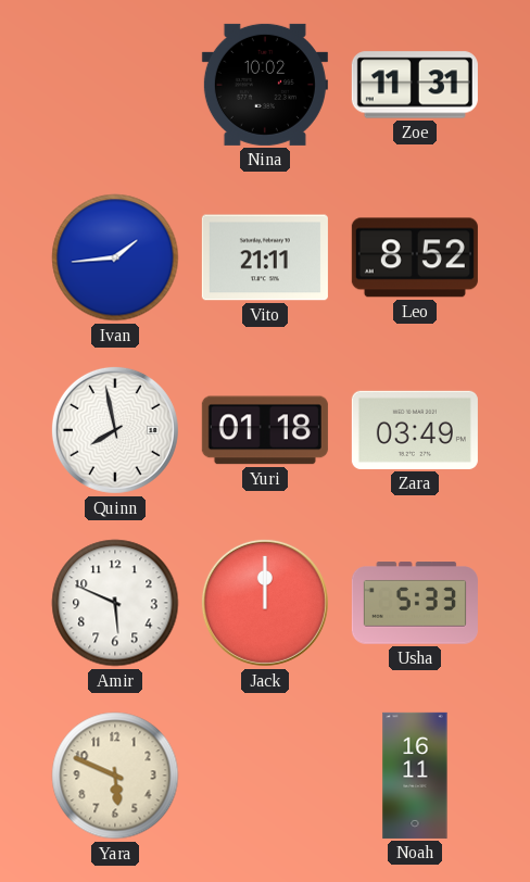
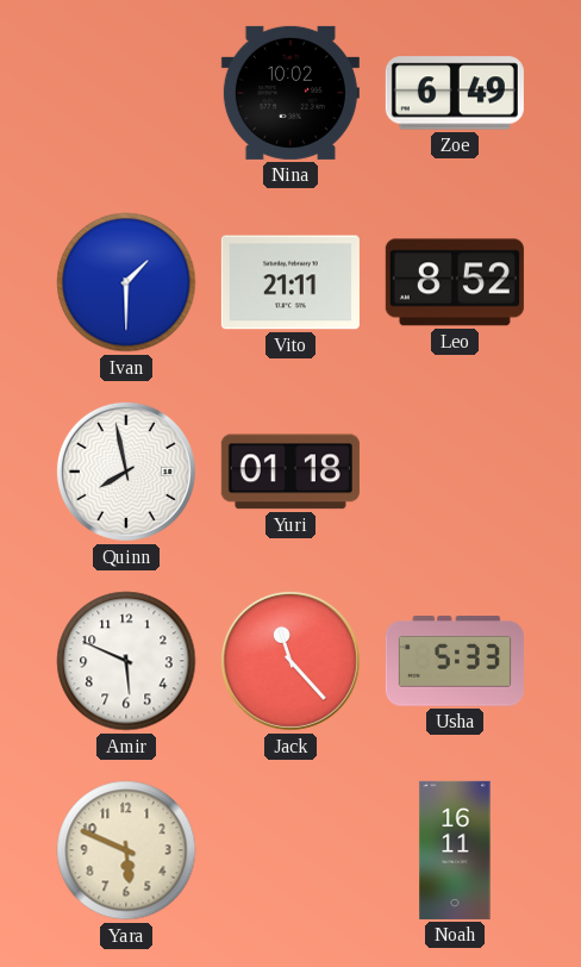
Zoe: 11:31 -> 6:49 (455, 93)
Ivan: 1:44 -> 1:30 (126, 282)
Zara: 03:49 -> none (415, 430)
Jack: 12:00 -> 11:23 (290, 661)
